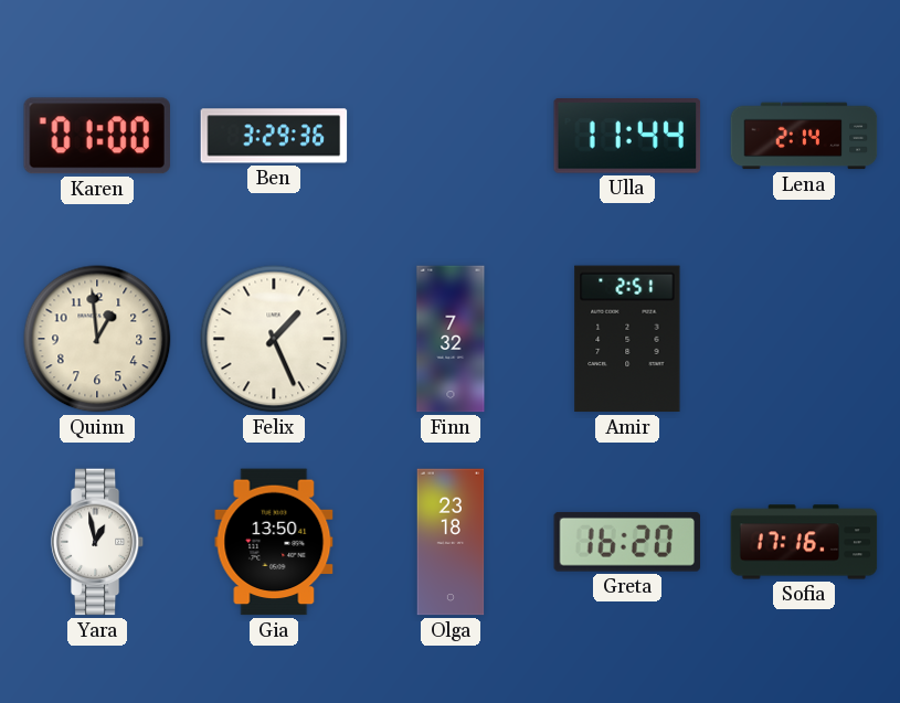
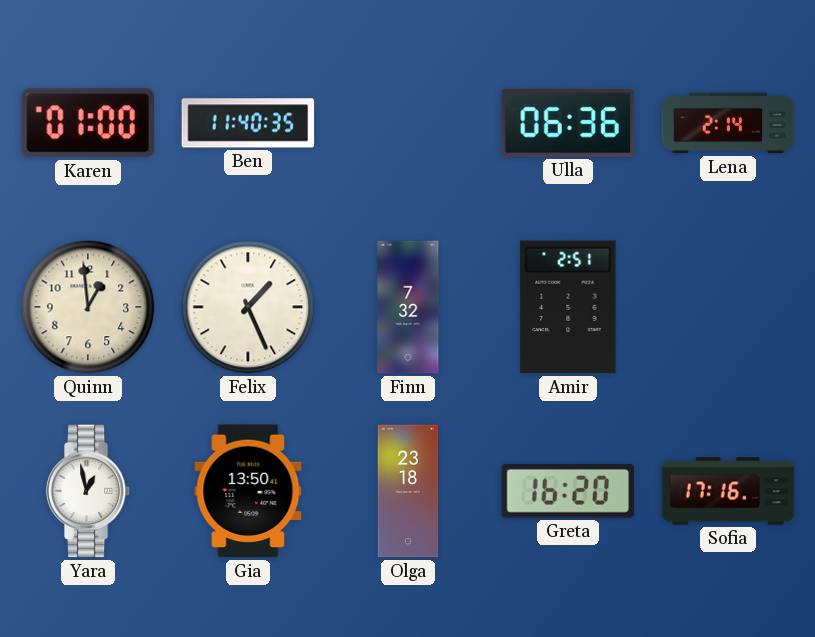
Ben: 3:29 -> 11:40 (248, 123)
Ulla: 11:44 -> 06:36 (568, 124)
